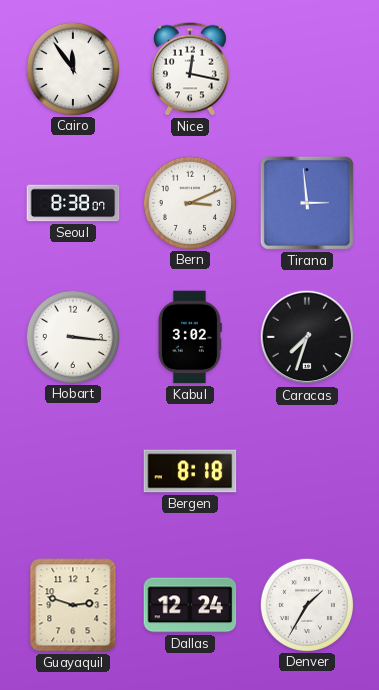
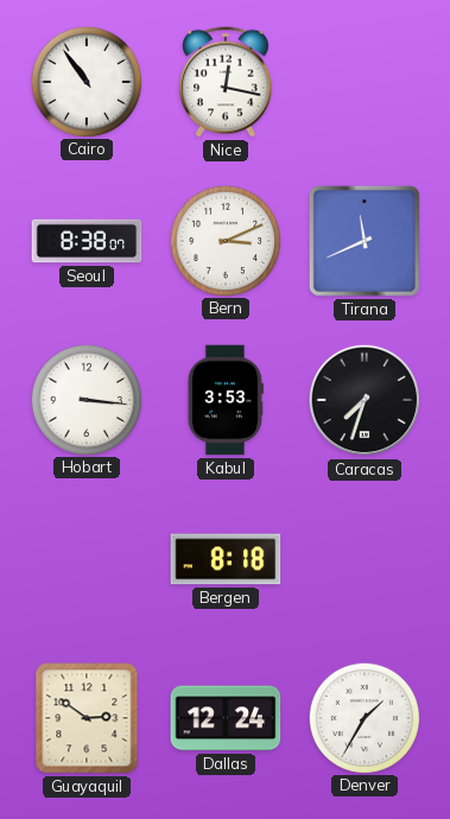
Cairo: 11:54 -> 10:54 (85, 81)
Tirana: 2:59 -> 11:41 (365, 241)
Kabul: 3:02 -> 3:53 (226, 400)
Guayaquil: 2:48 -> 2:51 (87, 718)
